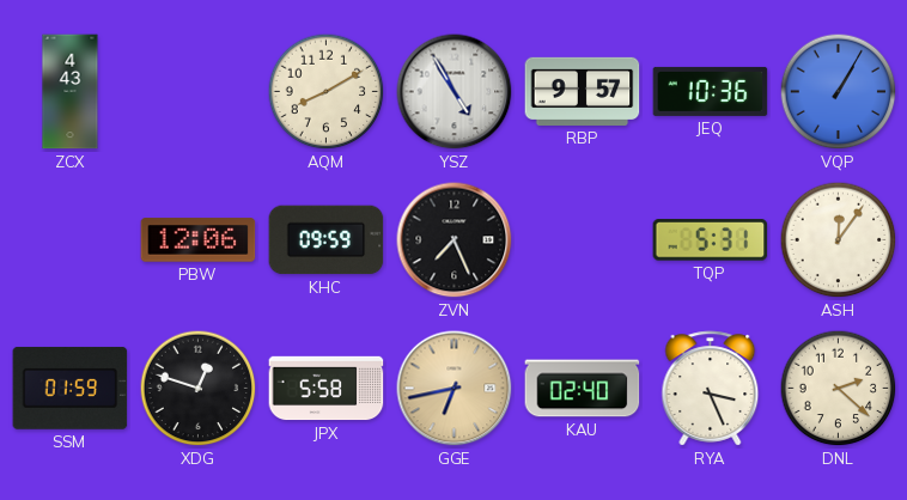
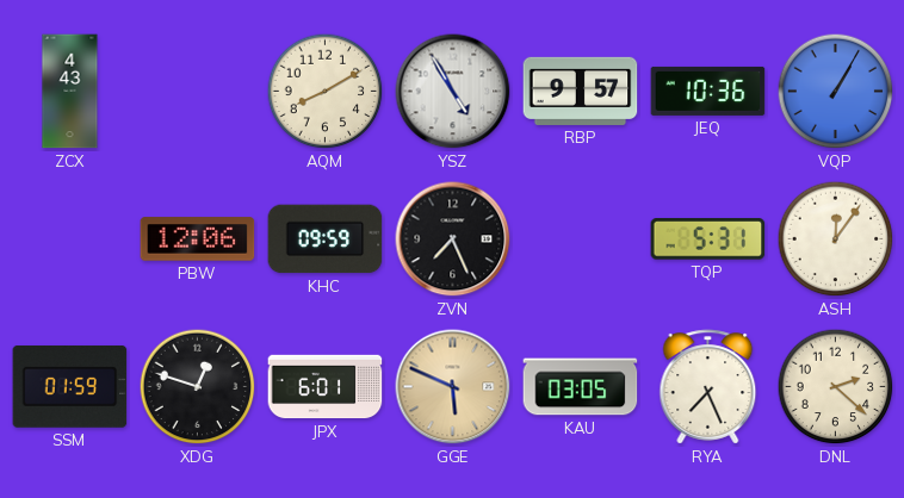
JPX: 5:58 -> 6:01 (326, 387)
GGE: 6:43 -> 5:49 (453, 387)
KAU: 02:40 -> 03:05 (581, 387)
RYA: 3:26 -> 7:26 (708, 387)
